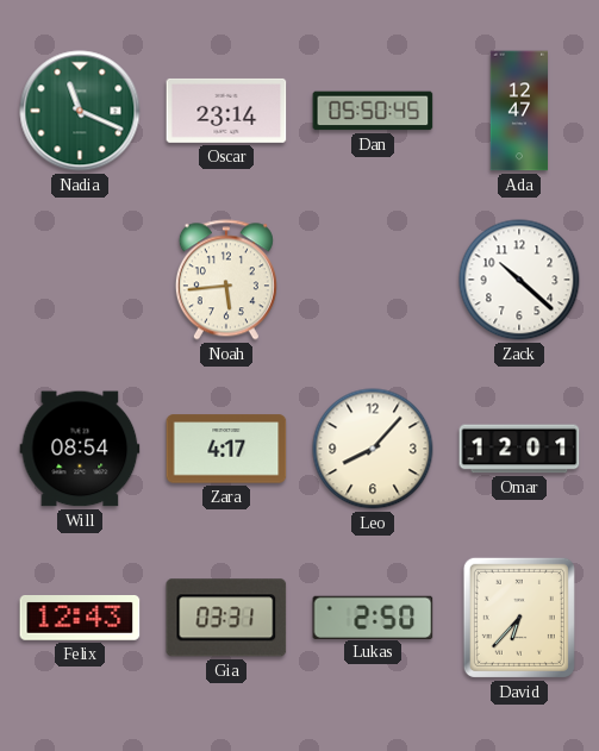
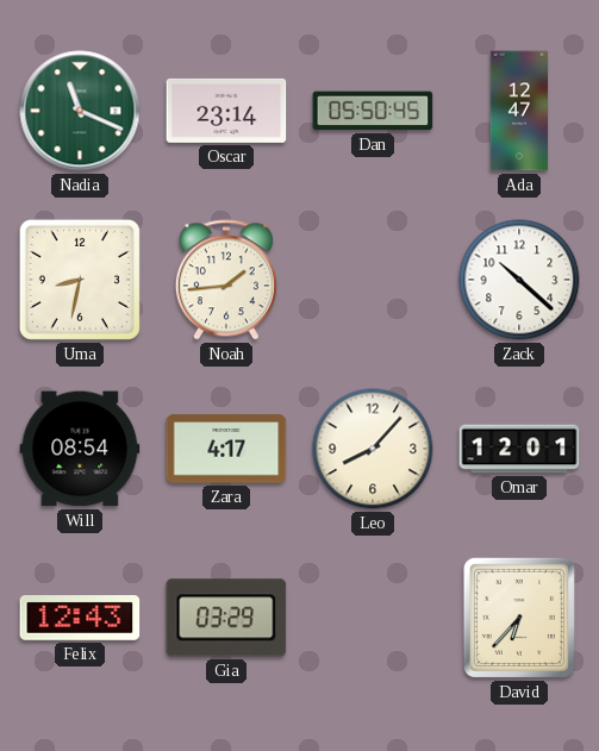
Uma: none -> 8:32 (80, 280)
Noah: 5:44 -> 1:44 (226, 280)
Gia: 03:31 -> 03:29 (226, 618)
Lukas: 2:50 -> none (373, 617)
